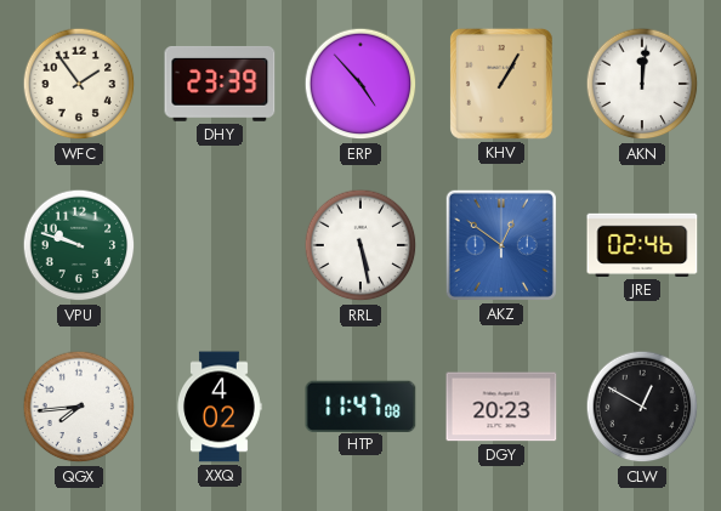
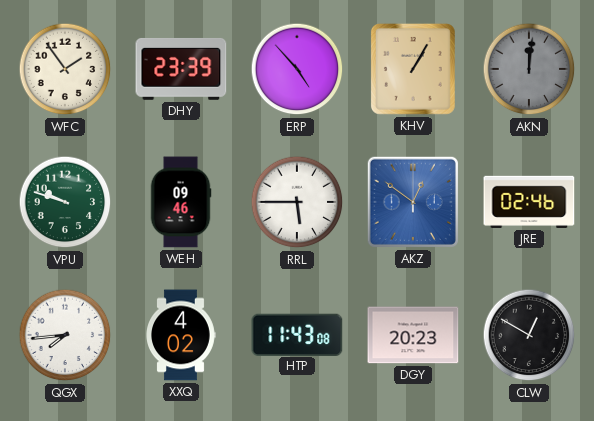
AKN dial: white -> grey (529, 69)
WEH: none -> 09:46 (181, 202)
RRL: 5:28 -> 5:45 (297, 202)
HTP: 11:47 -> 11:43 (297, 334)
